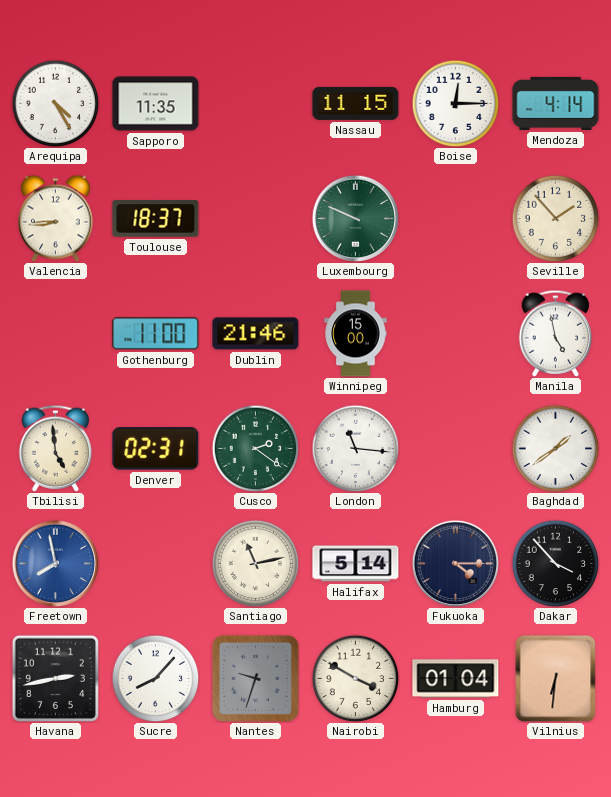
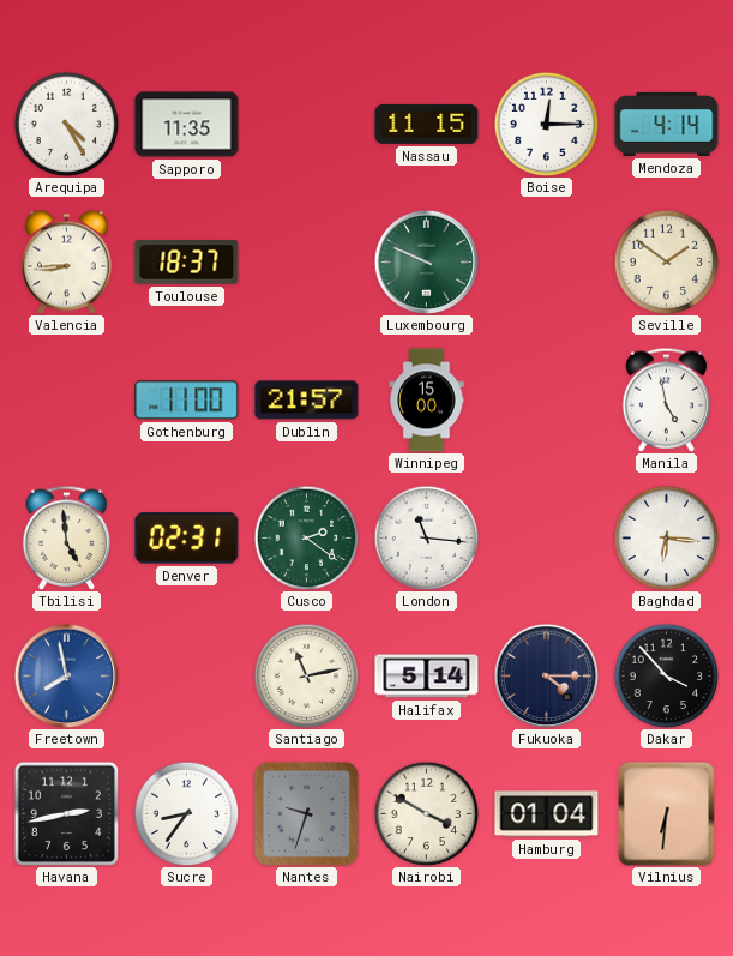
Seville: 1:53 -> 1:51 (666, 261)
Dublin: 21:46 -> 21:57 (307, 401)
Baghdad: 1:39 -> 6:16 (666, 537)
Sucre: 8:07 -> 8:36 (186, 813)
